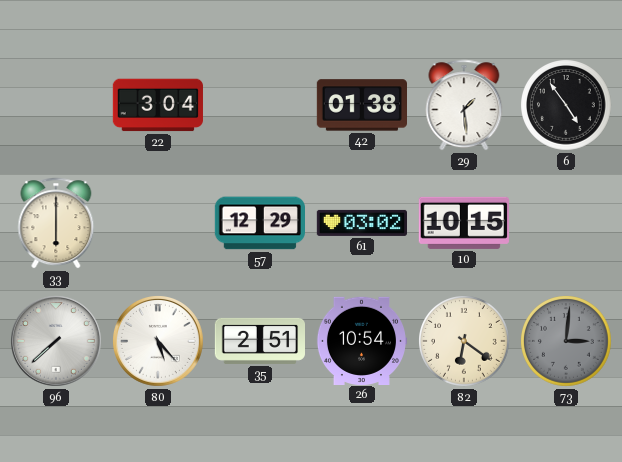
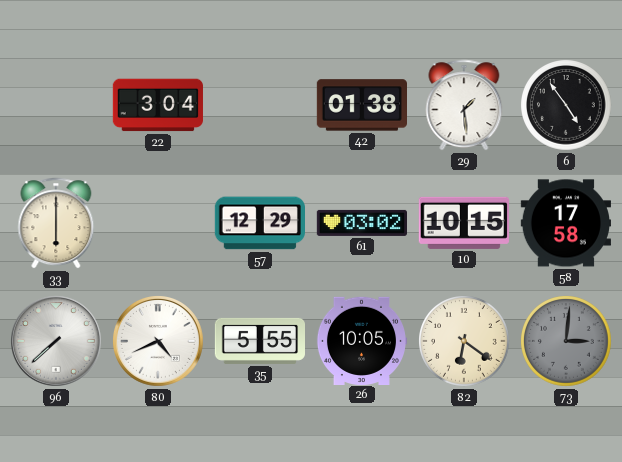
58: none -> 17:58 (565, 223)
80: 5:23 -> 4:41 (159, 342)
35: 2:51 -> 5:55 (259, 341)
26: 10:54 -> 10:05 (361, 340)
